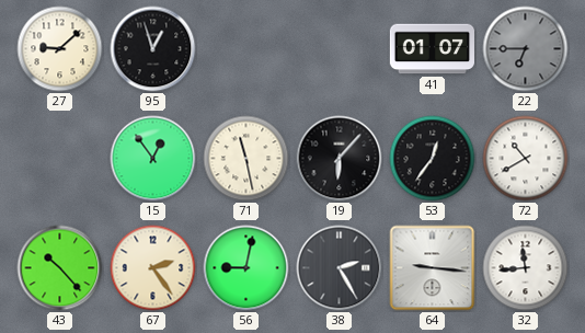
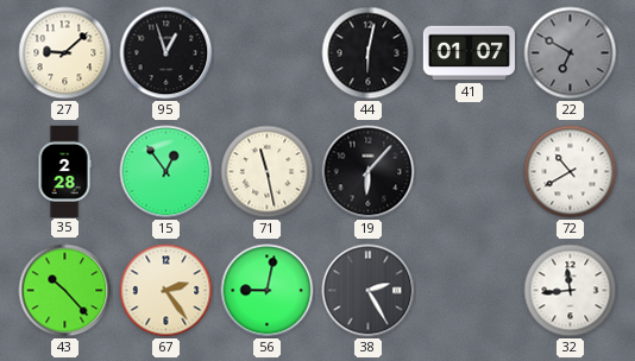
44: none -> 6:02 (369, 53)
22: 6:45 -> 6:50 (571, 53)
35: none -> 2:28 (64, 171)
53: 12:36 -> none (433, 159)
64: 9:16 -> none (433, 268)
